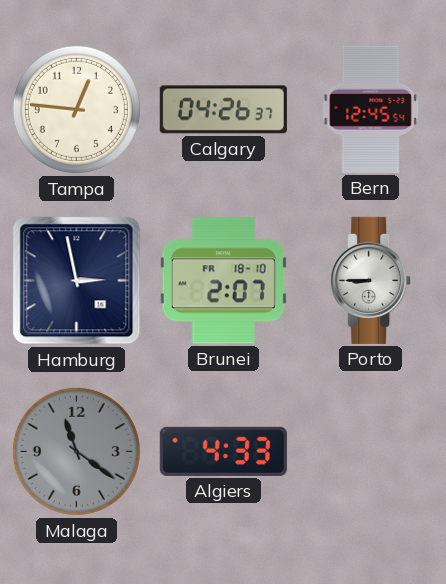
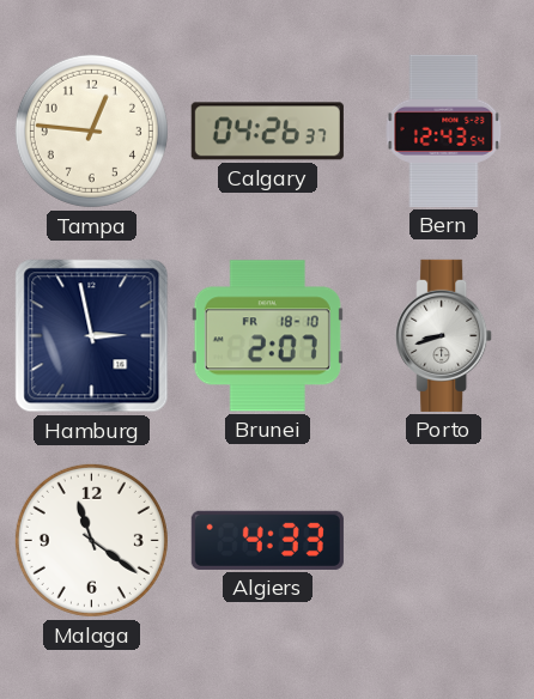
Bern: 12:45 -> 12:43 (444, 130)
Porto: 8:45 -> 8:42 (444, 335)
Malaga dial: grey -> white (91, 540)
